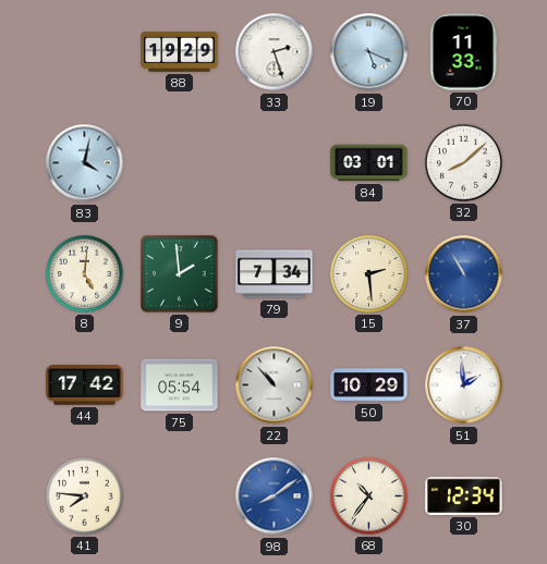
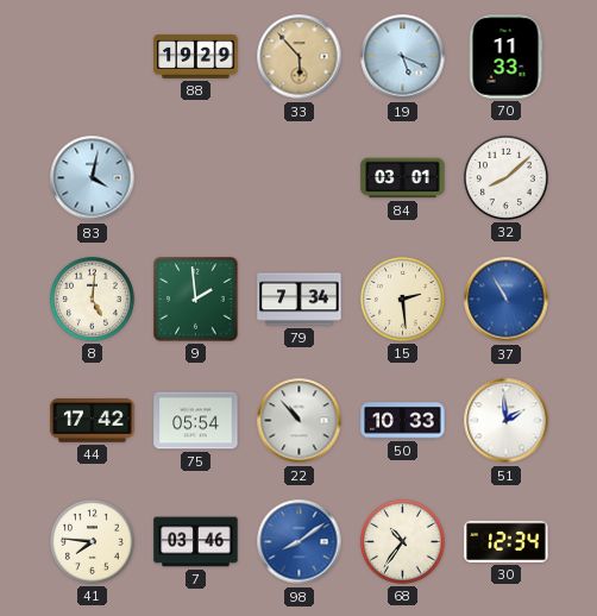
33: 2:27 -> 5:53 (300, 57)
33 dial: white -> champagne (300, 57)
50: 10:29 -> 10:33 (403, 421)
7: none -> 03:46 (196, 542)
